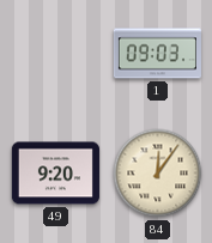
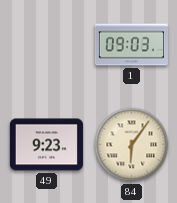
49: 9:20 -> 9:23 (46, 145)
84: 12:06 -> 6:06 (132, 145)
